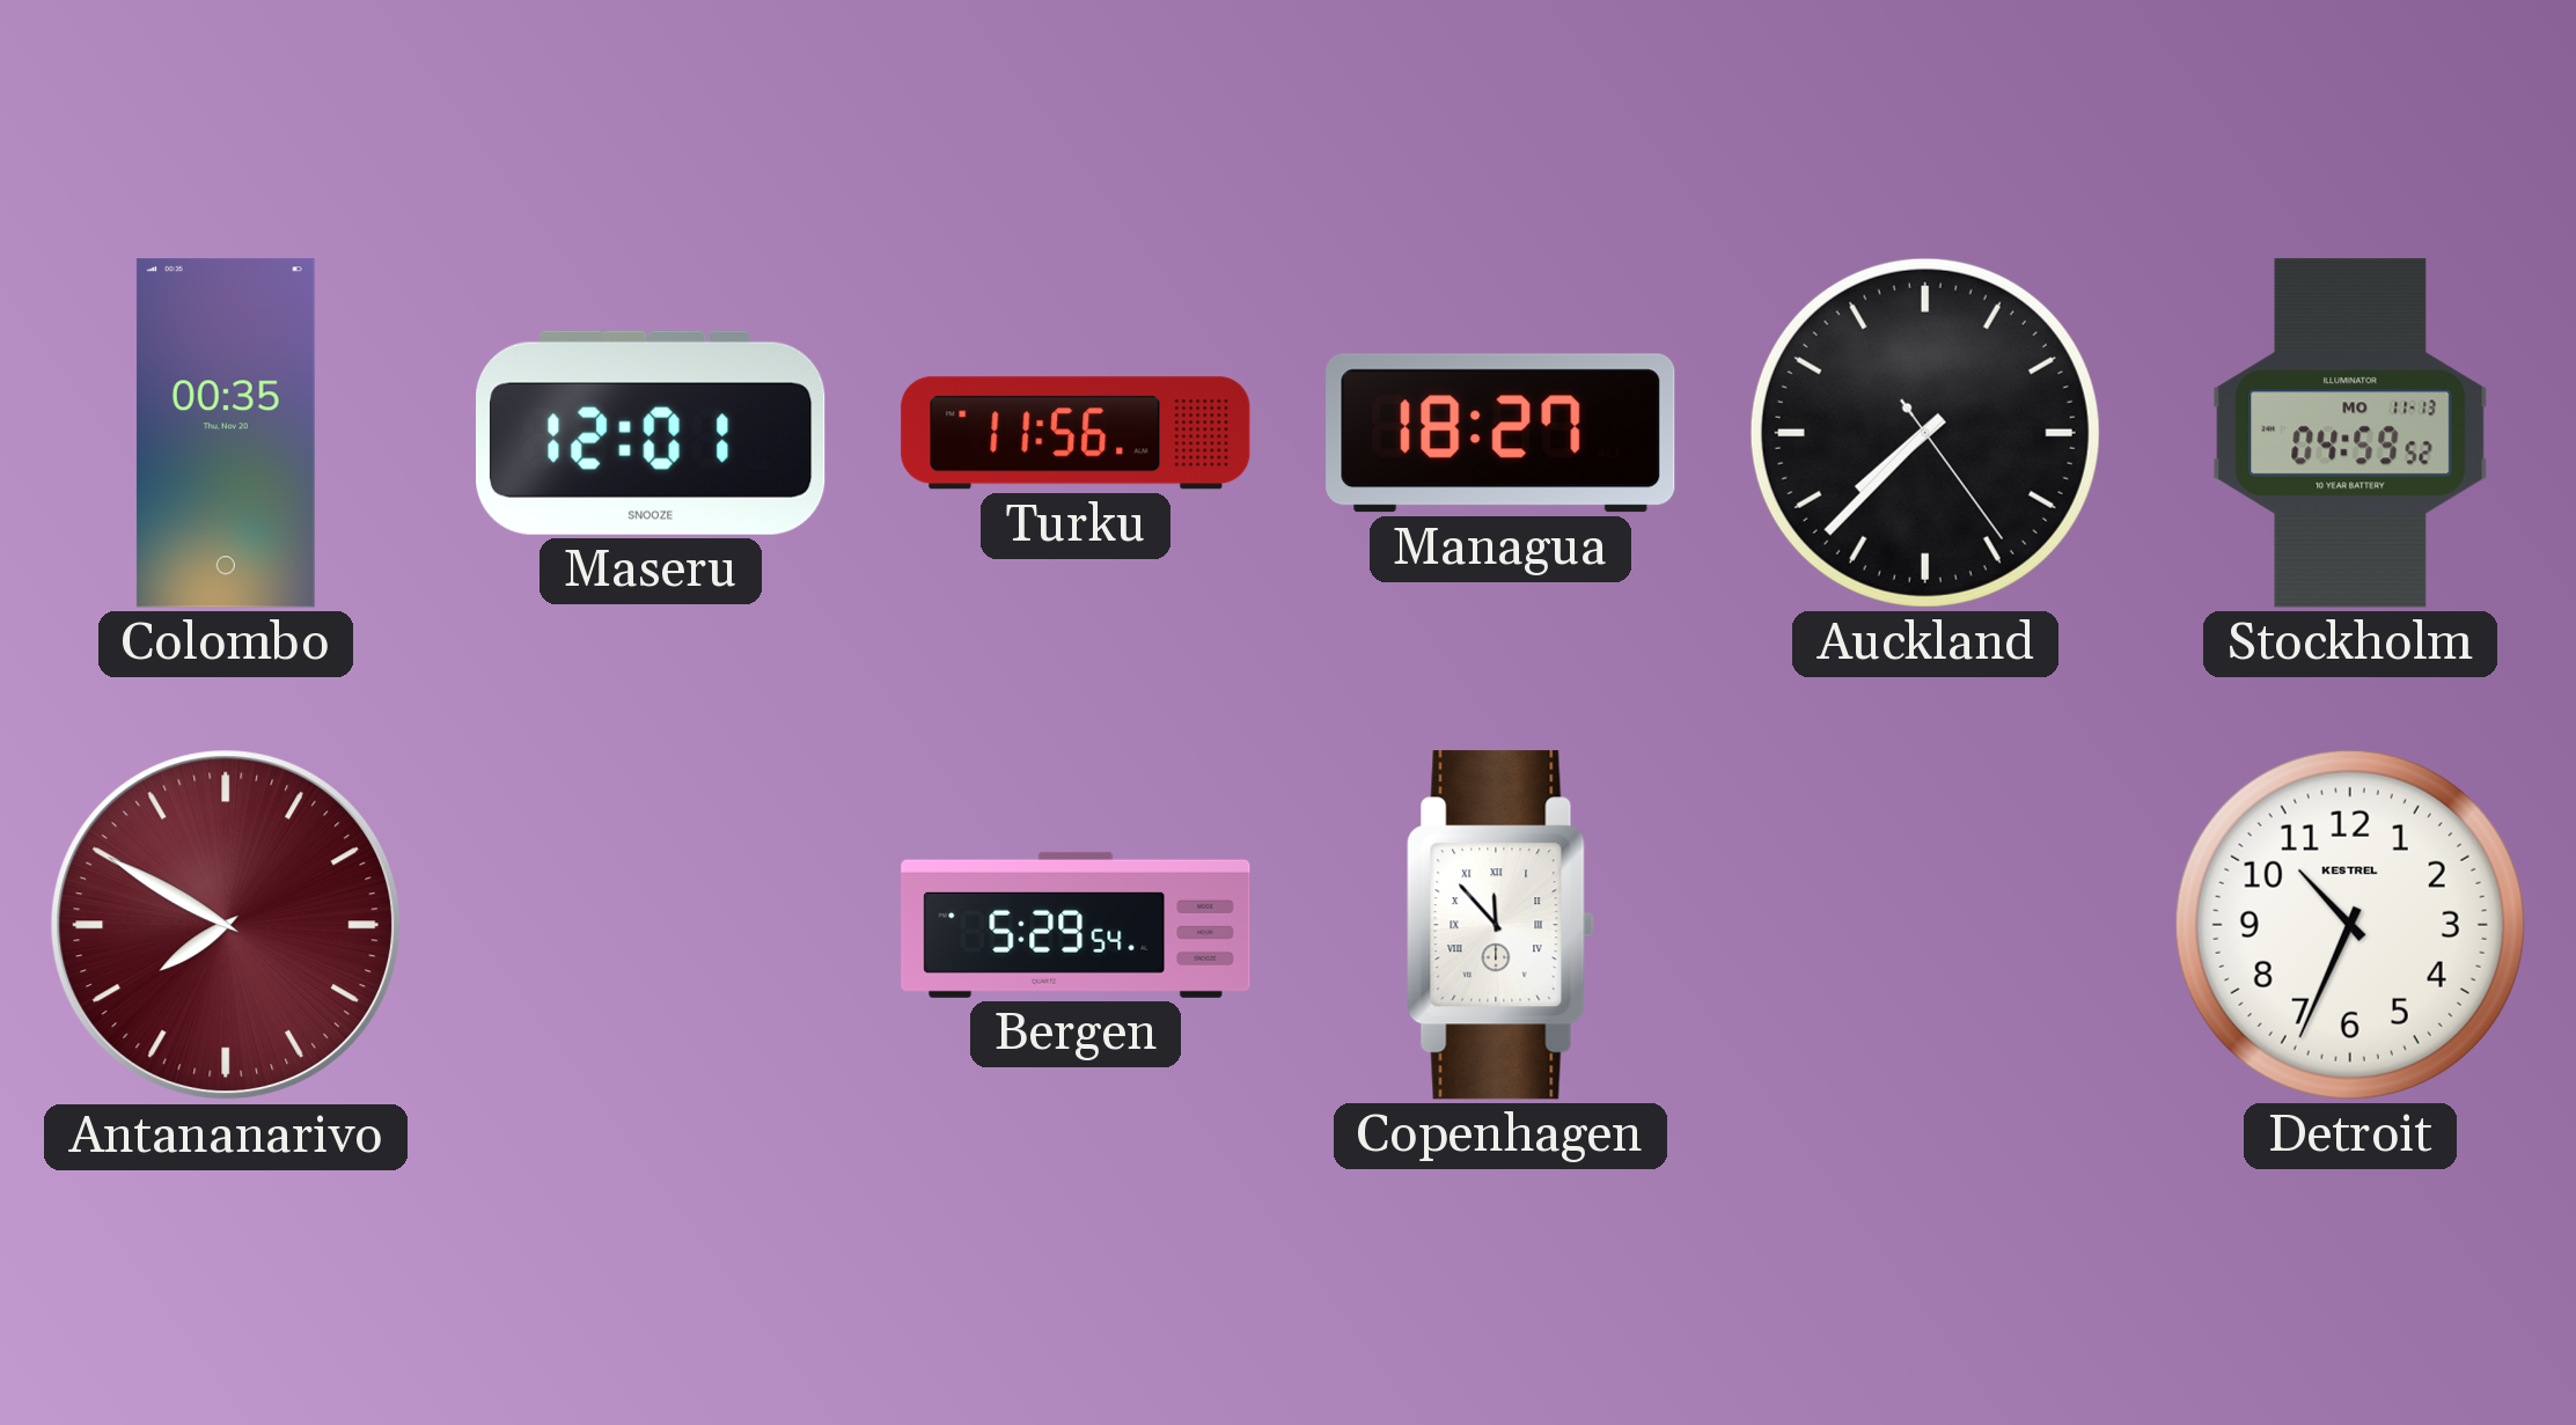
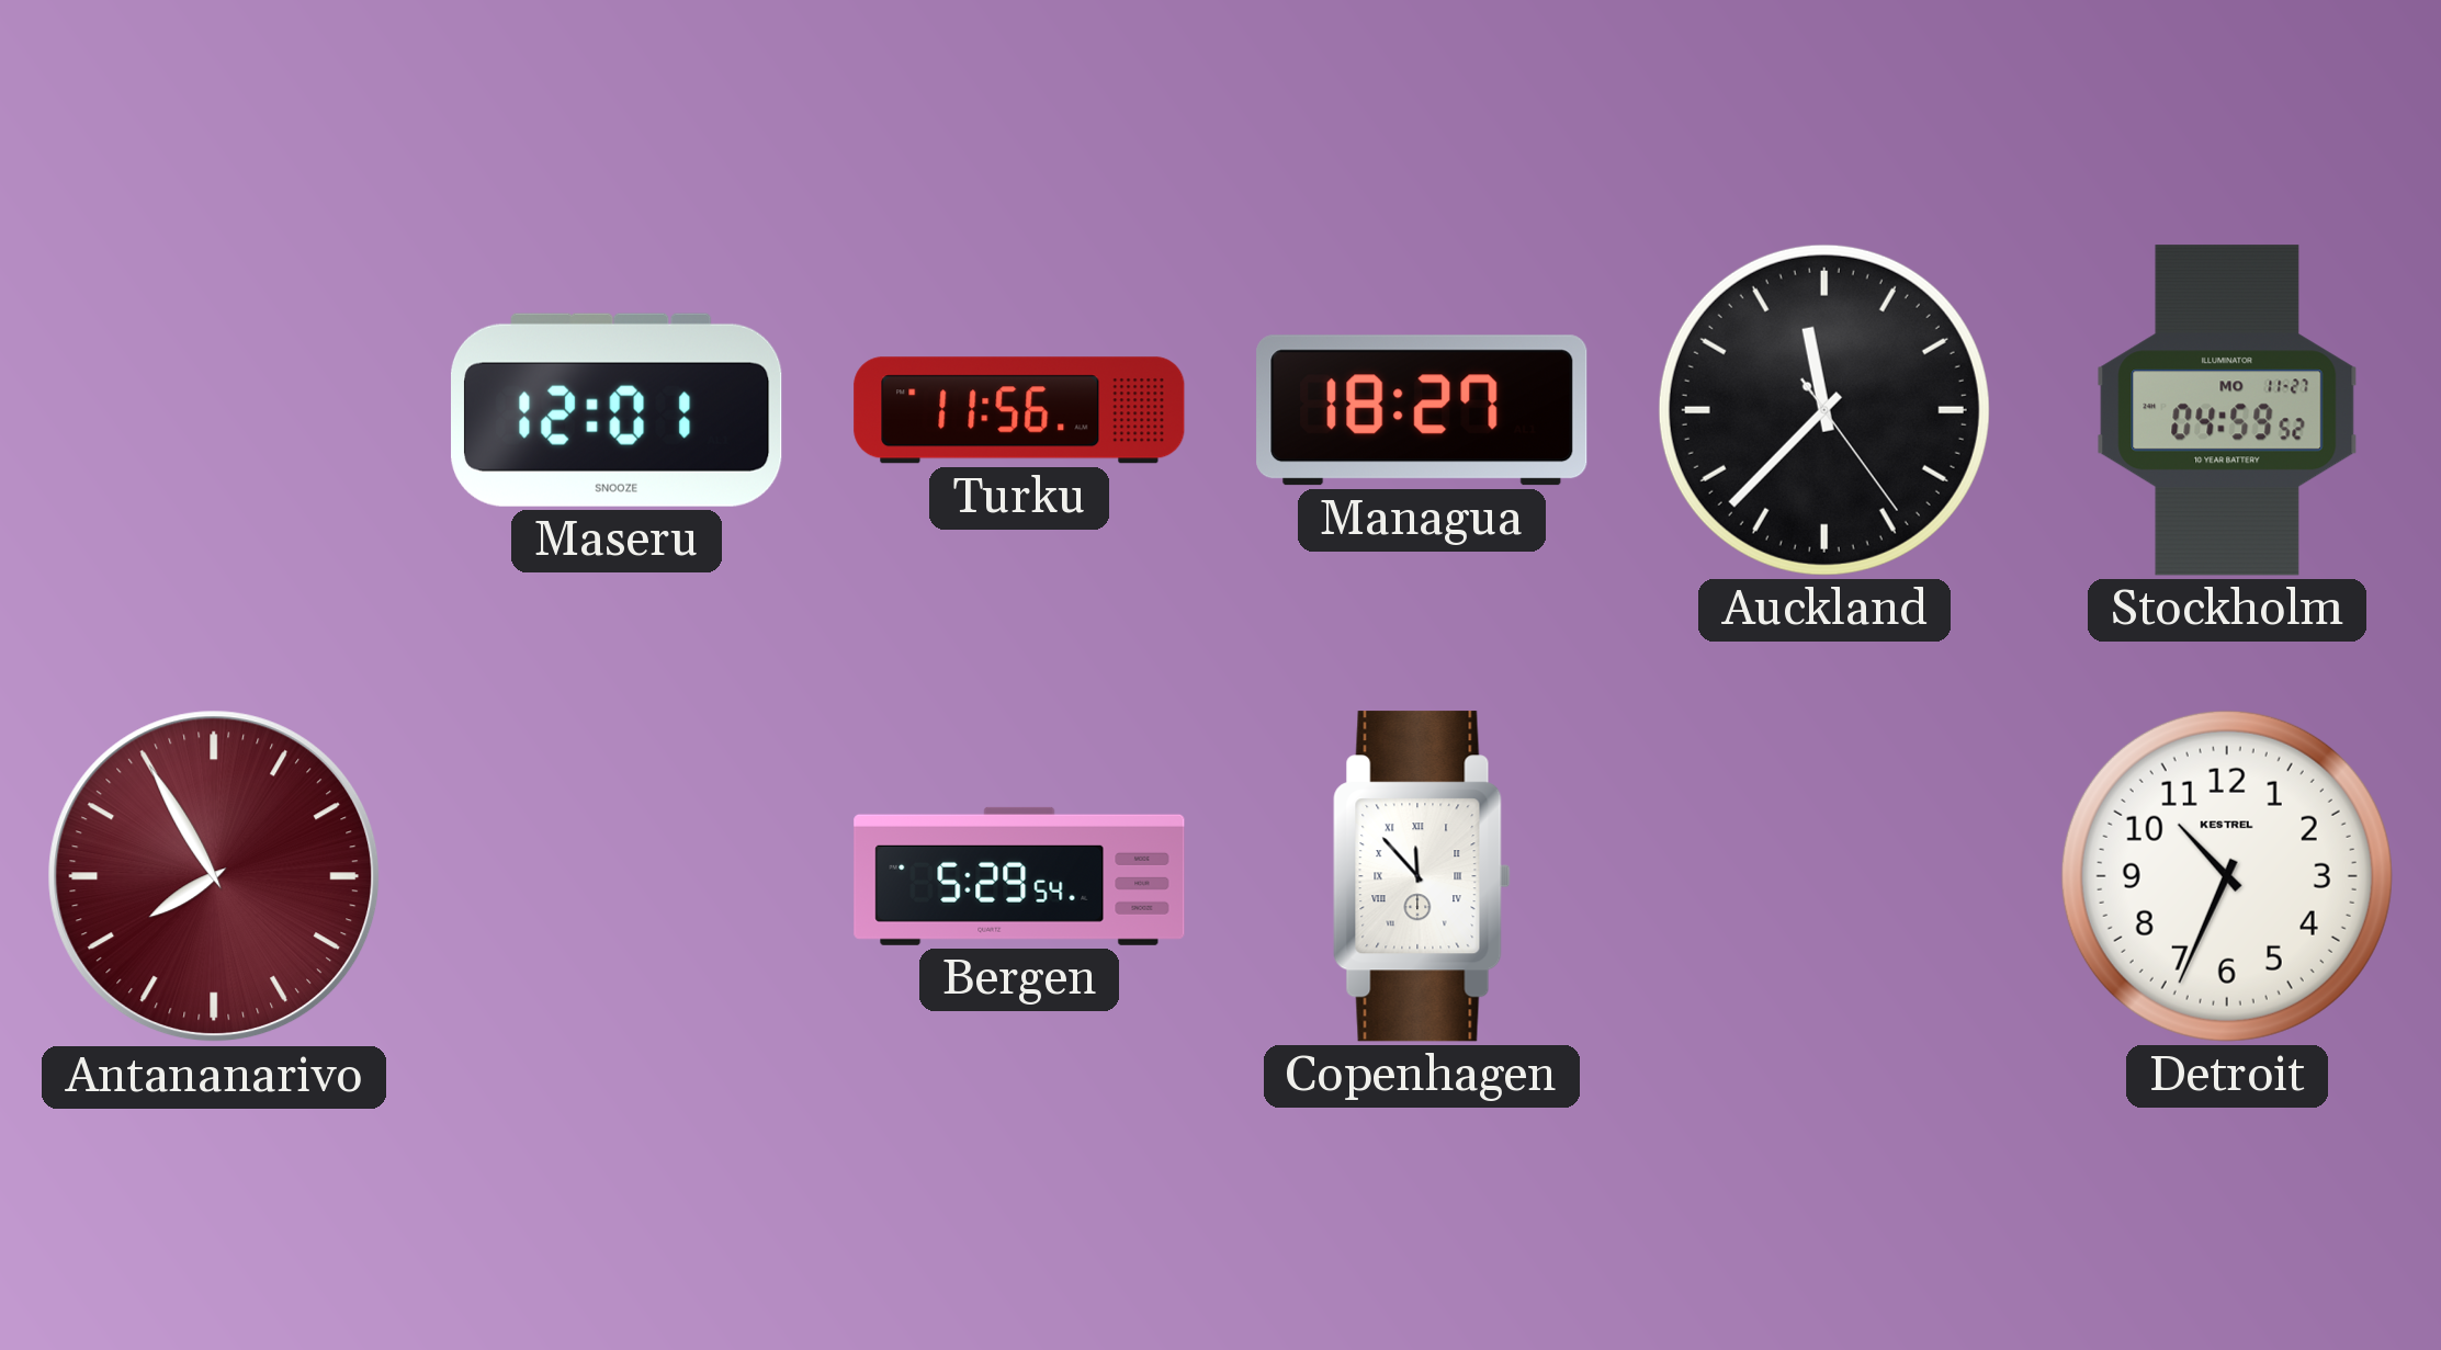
Colombo: 00:35 -> none (226, 433)
Auckland: 7:37 -> 11:37 (1824, 410)
Stockholm date: MO 11-13 -> MO 11-27 (2227, 410)
Antananarivo: 7:50 -> 7:55 (214, 876)
